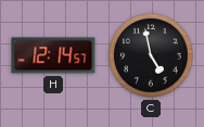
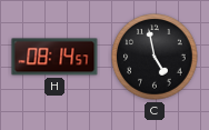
H: 12:14 -> 08:14 (54, 57)
